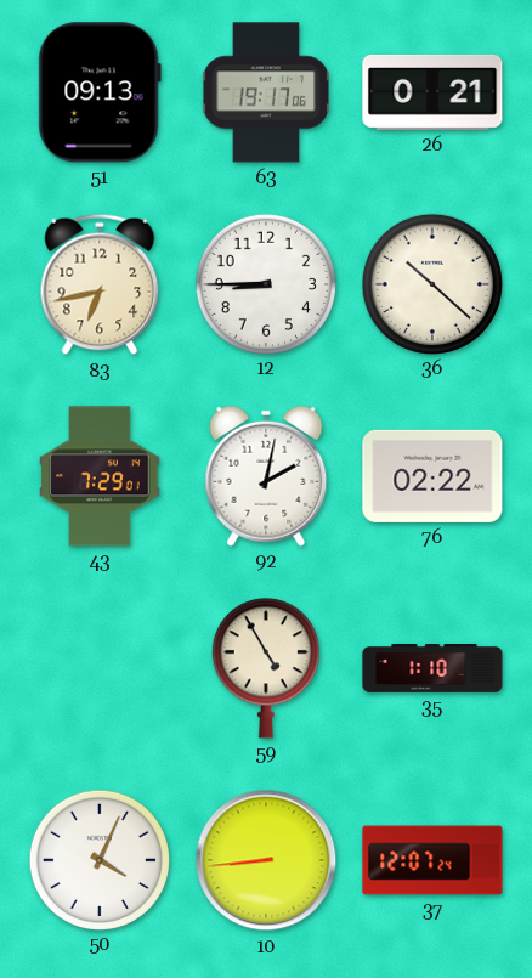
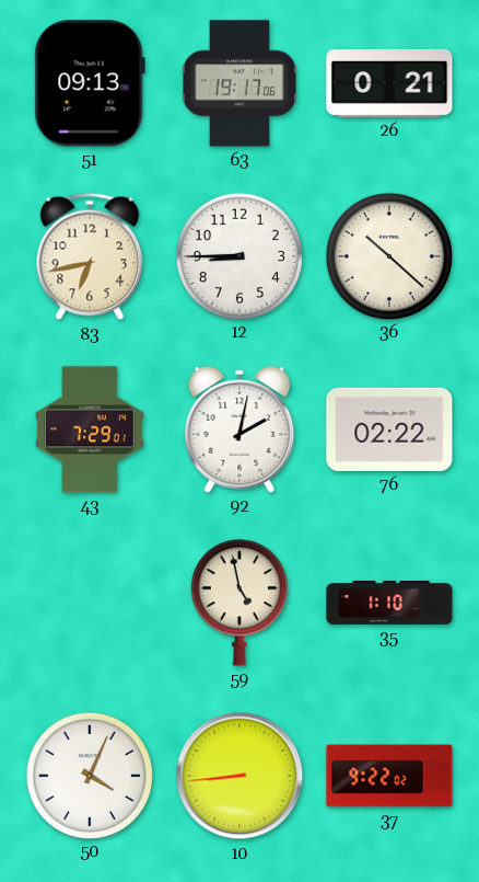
59: 4:55 -> 4:58 (240, 603)
37: 12:07 -> 9:22 (389, 776)
